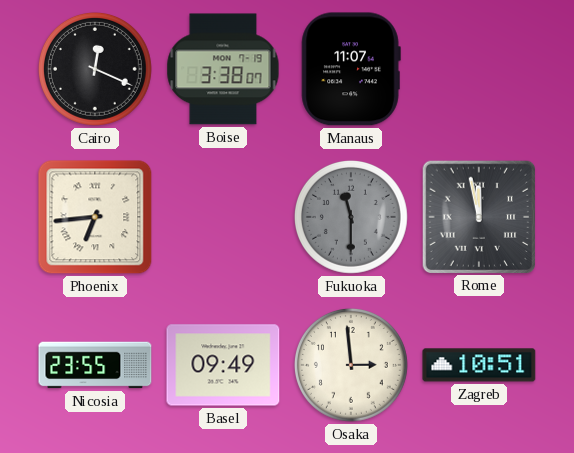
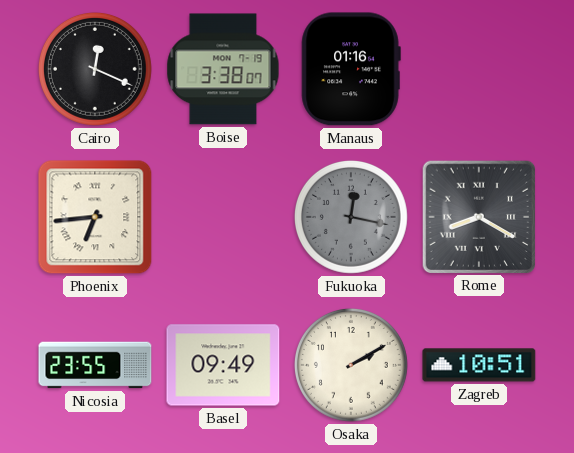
Manaus: 11:07 -> 01:16 (351, 69)
Fukuoka: 11:30 -> 12:17 (351, 217)
Rome: 11:58 -> 8:20 (478, 216)
Osaka: 2:59 -> 2:10 (351, 365)
